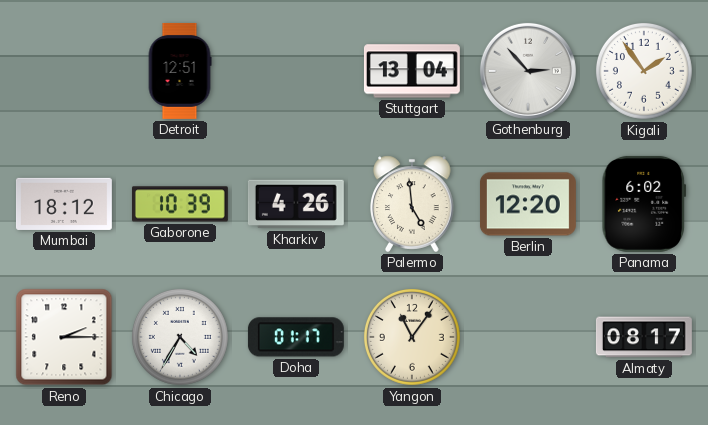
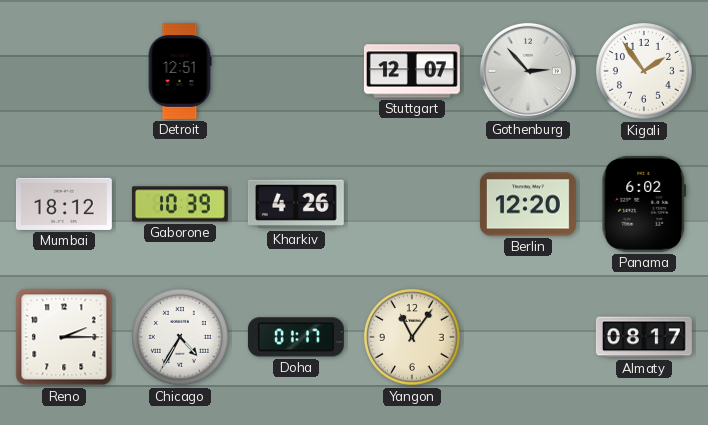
Stuttgart: 13:04 -> 12:07 (412, 71)
Palermo: 4:59 -> none (412, 204)
